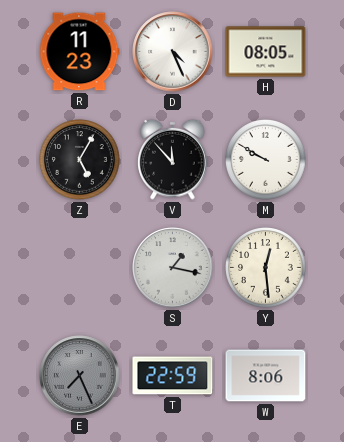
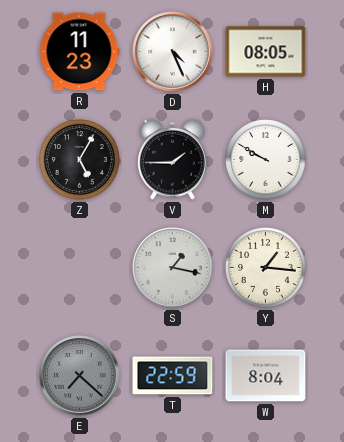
V: 11:53 -> 1:45 (173, 159)
Y: 12:29 -> 1:16 (266, 268)
E: 7:26 -> 7:22 (80, 376)
W: 8:06 -> 8:04 (266, 376)
